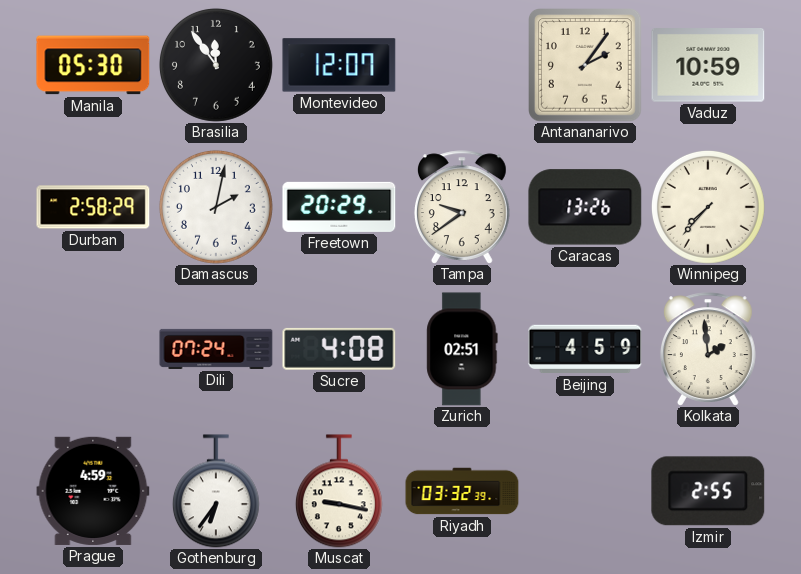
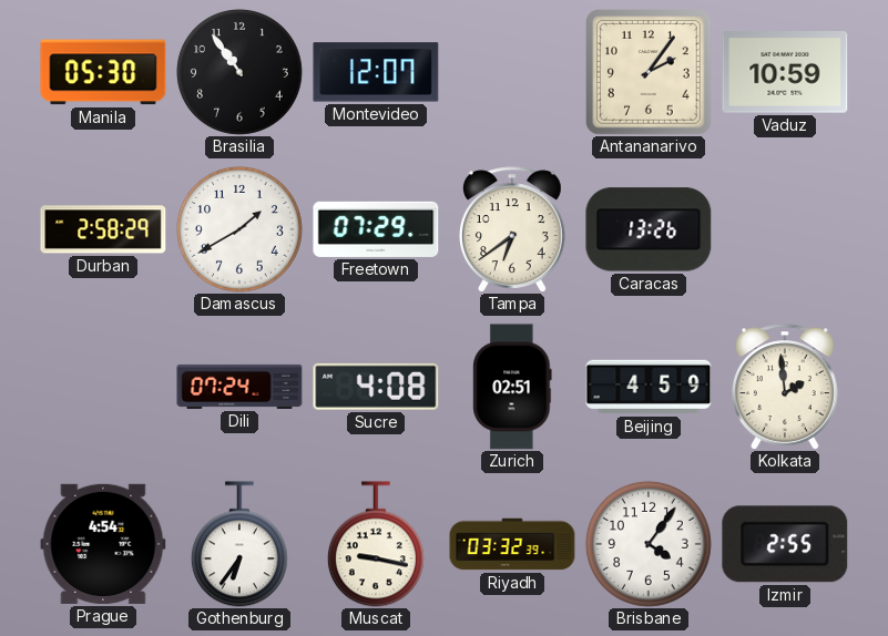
Brasilia: 11:54 -> 10:54 (239, 72)
Damascus: 2:02 -> 1:40 (239, 229)
Freetown: 20:29 -> 07:29 (376, 229)
Tampa: 9:39 -> 6:39 (512, 229)
Winnipeg: 7:37 -> none (708, 207)
Prague: 4:59 -> 4:54 (103, 544)
Brisbane: none -> 4:06 (649, 544)
